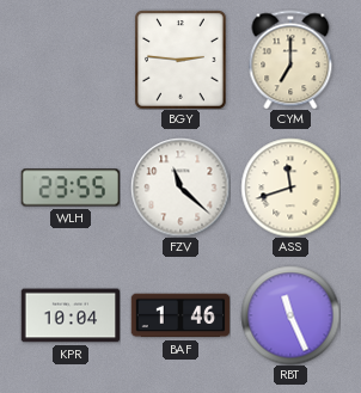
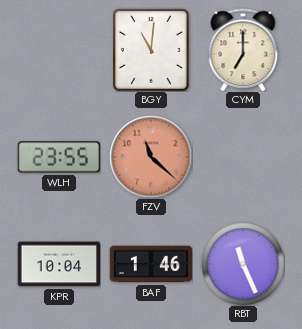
BGY: 2:46 -> 11:01 (152, 50)
FZV dial: white -> salmon (151, 157)
ASS: 11:42 -> none (290, 188)
